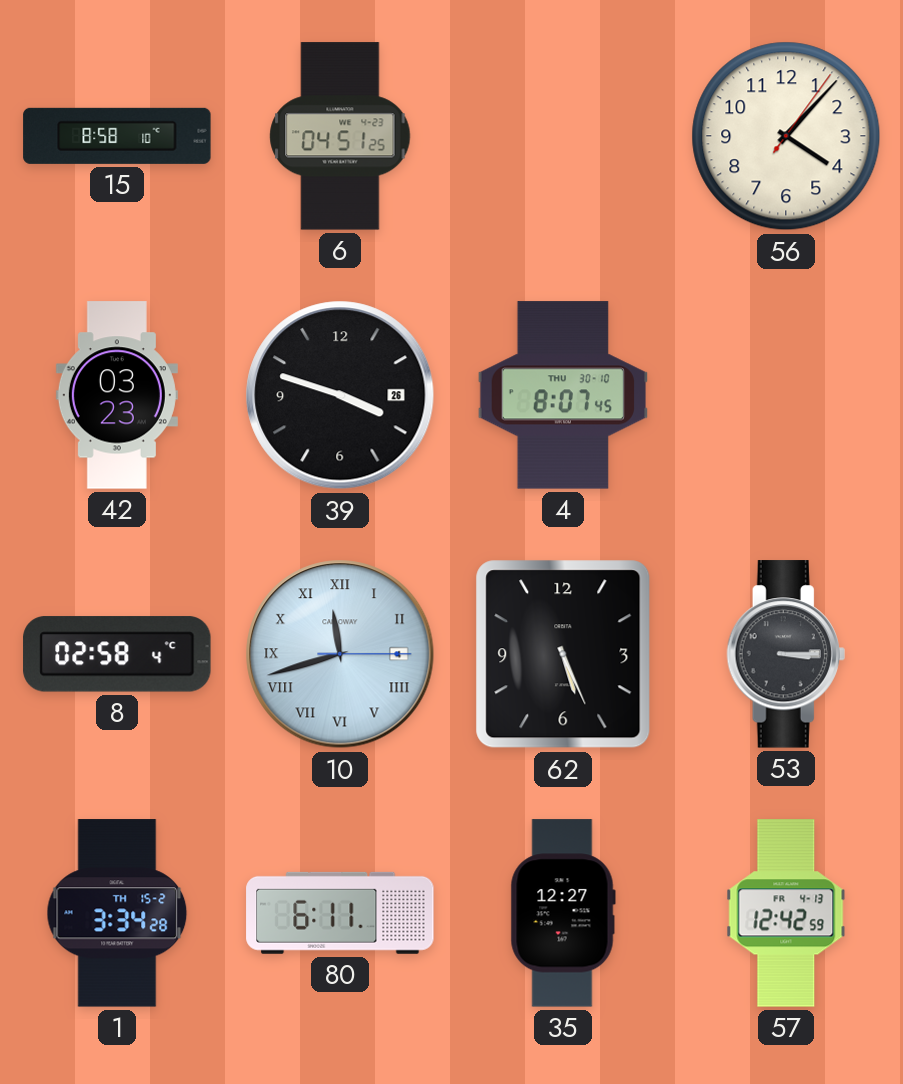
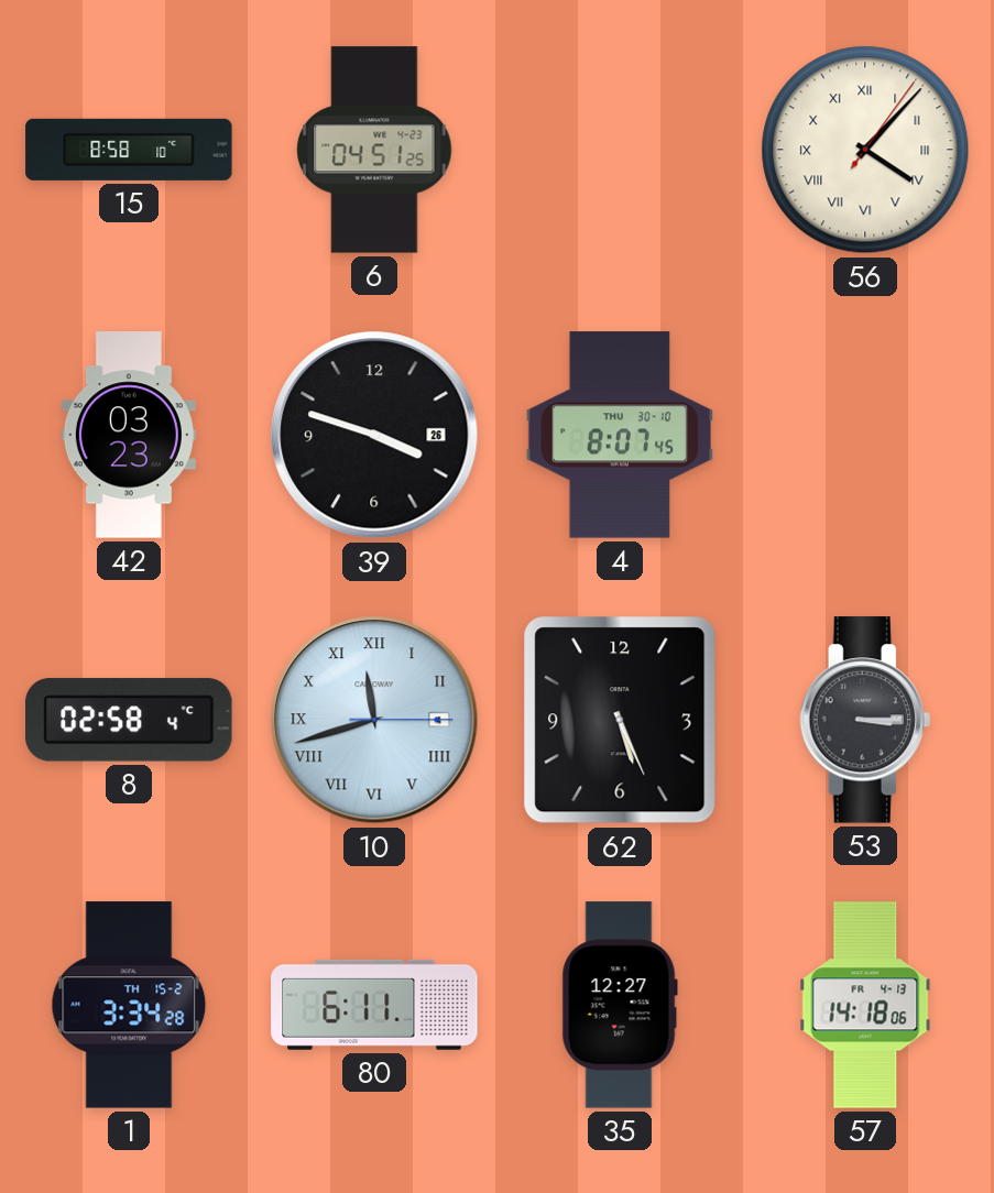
56 numerals: Arabic -> Roman (865, 150)
57: 12:42 -> 14:18 (865, 1005)
